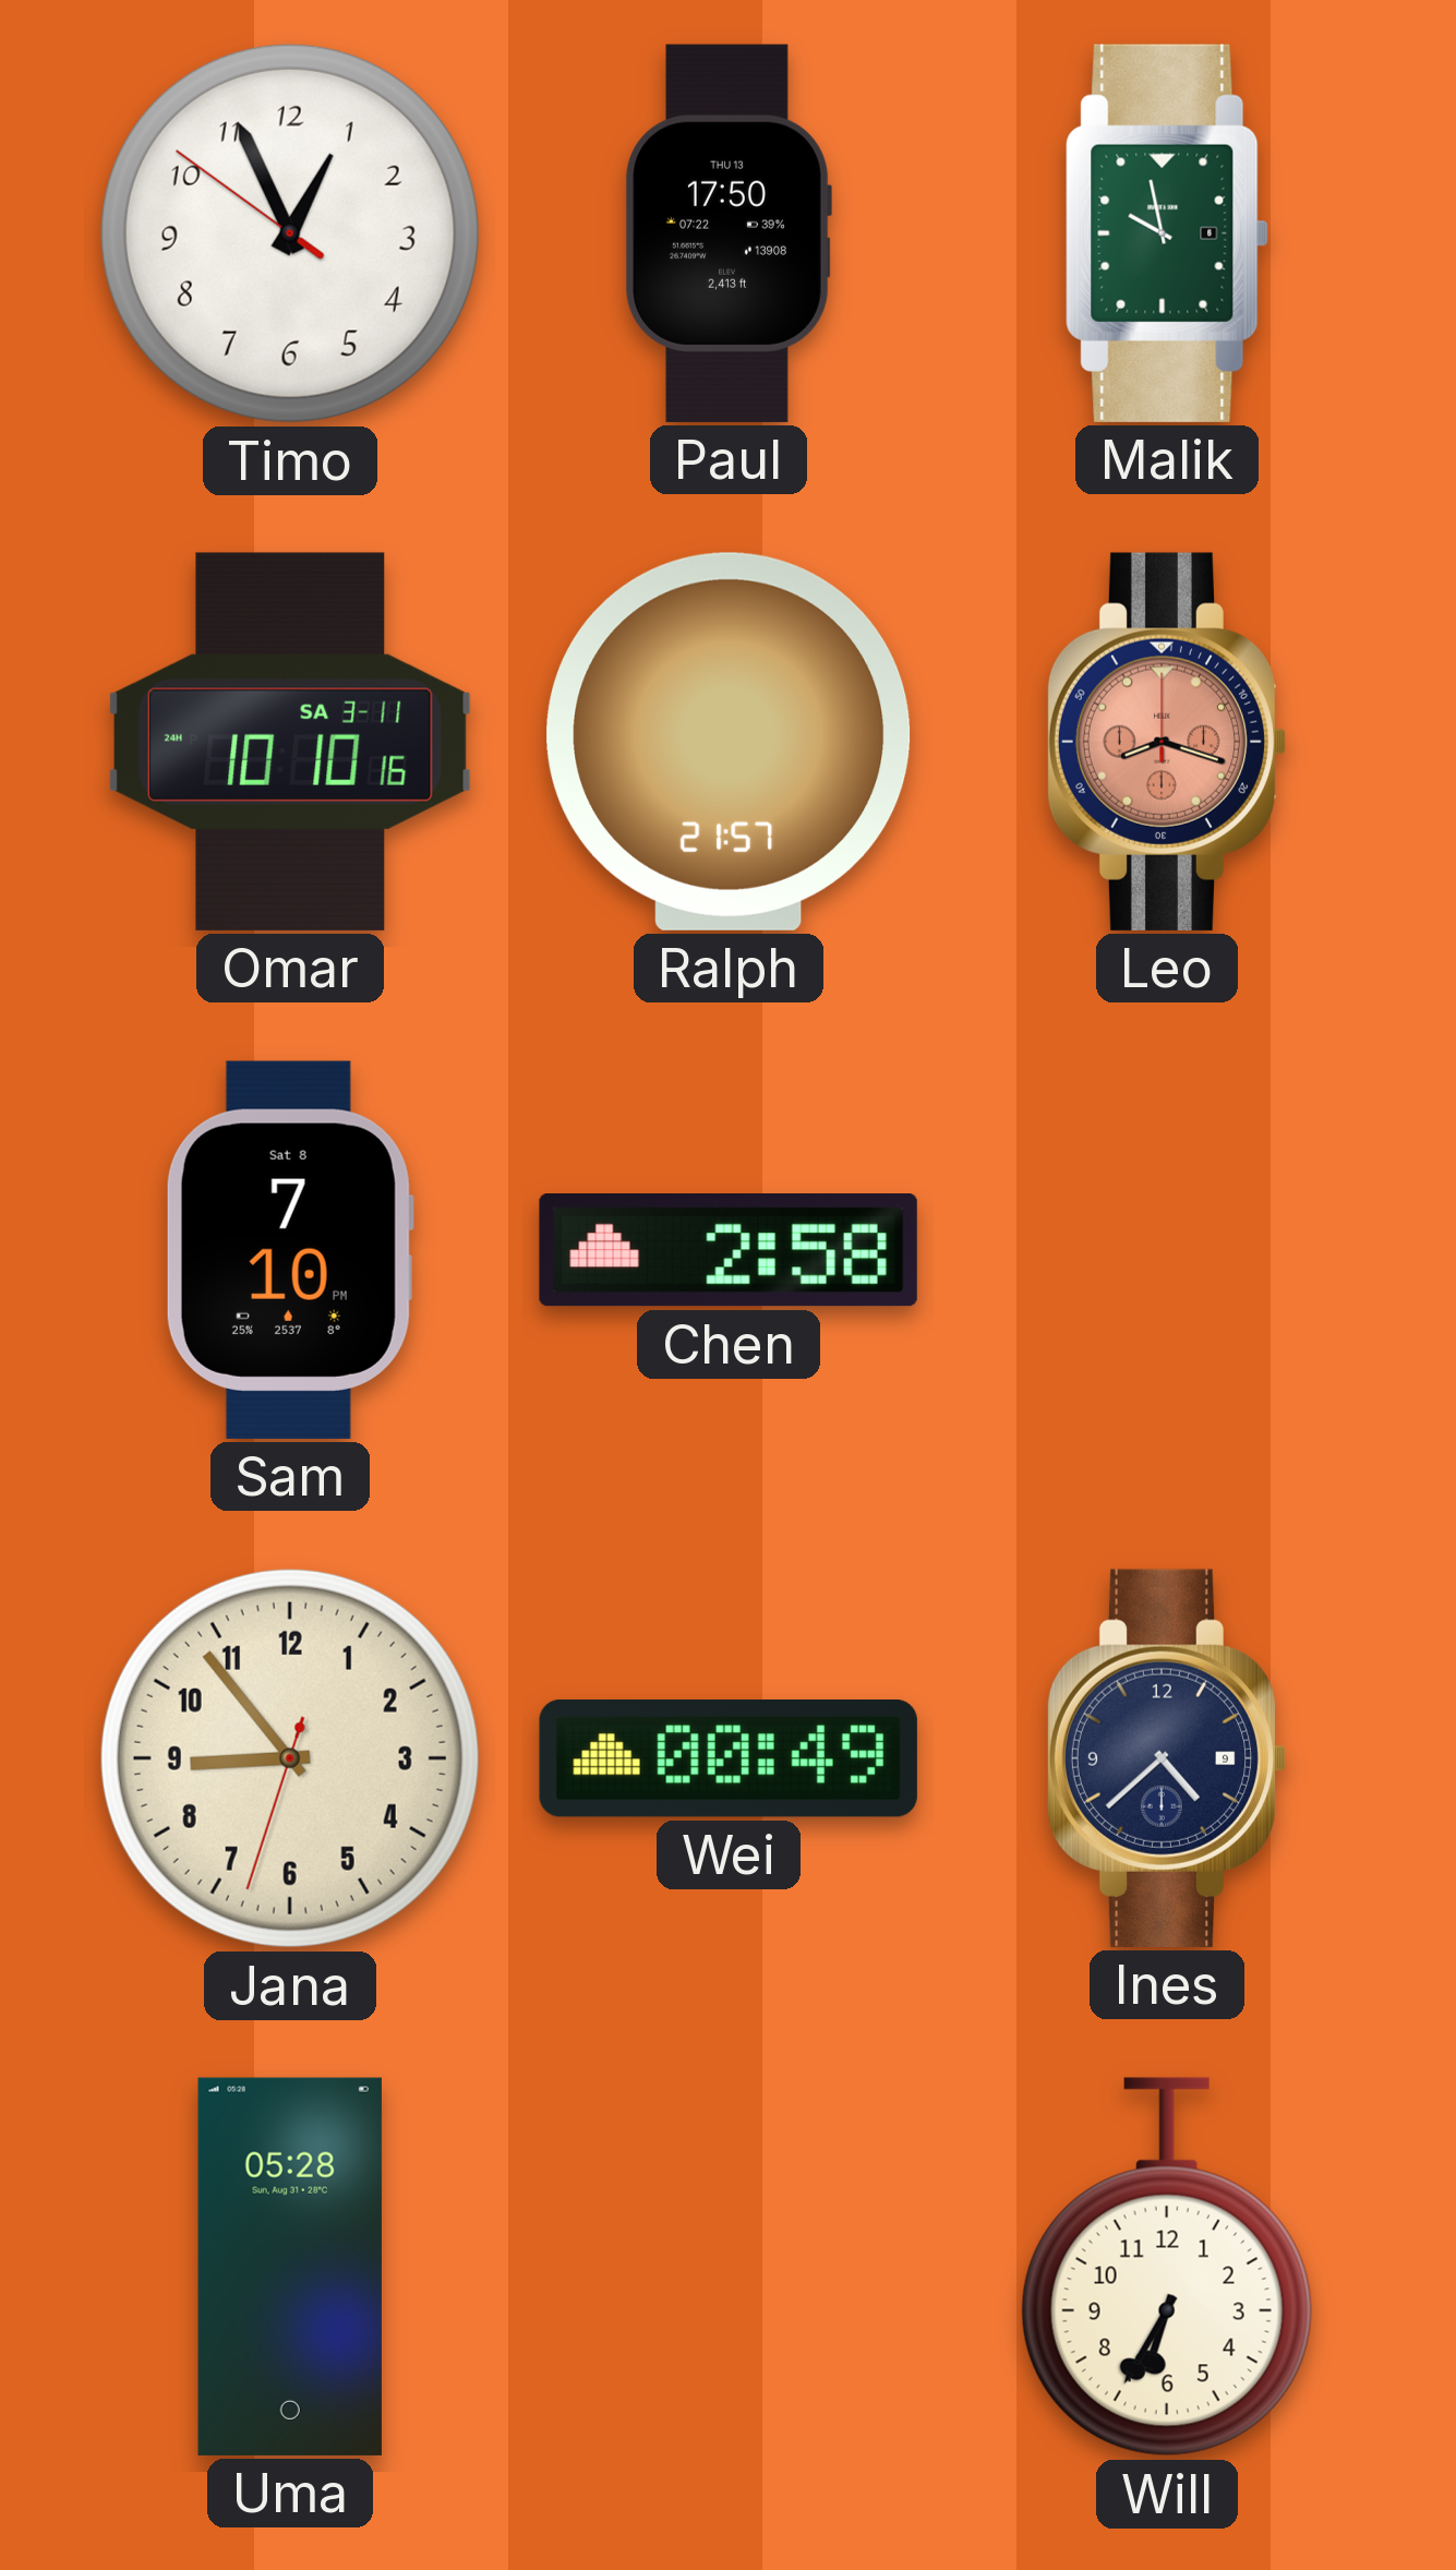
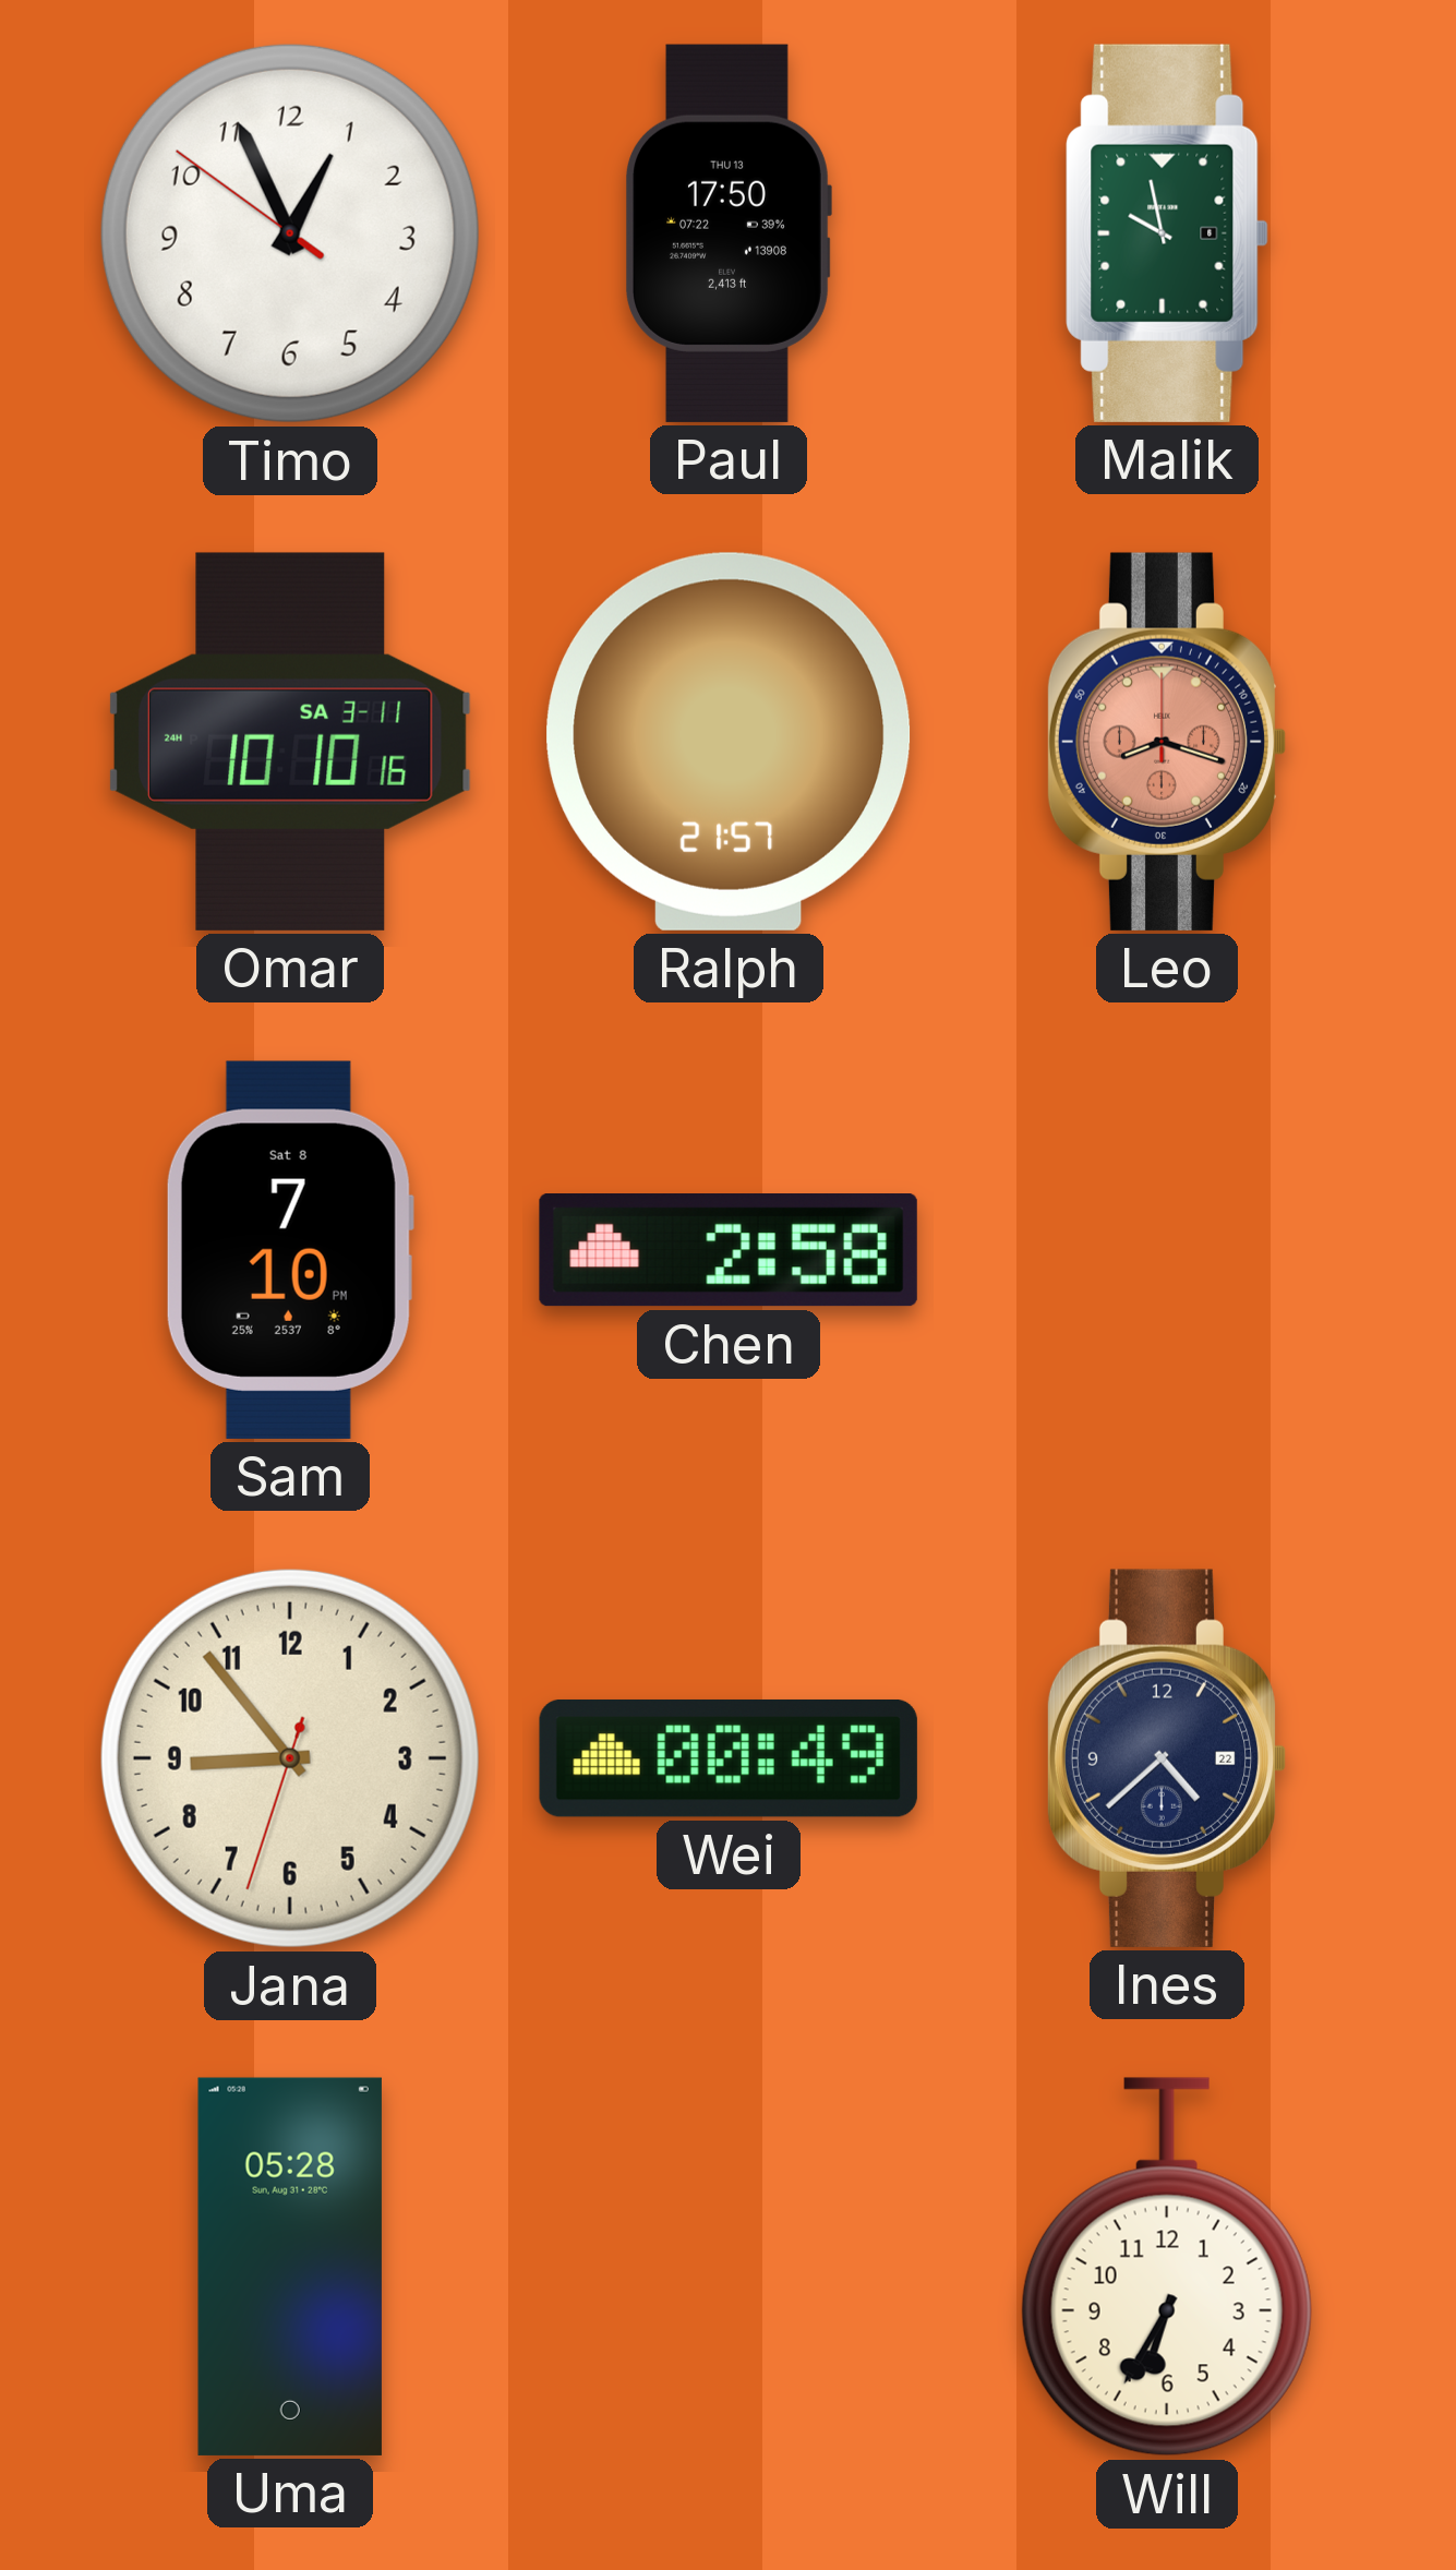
Ines date: 9 -> 22 (1167, 1758)
